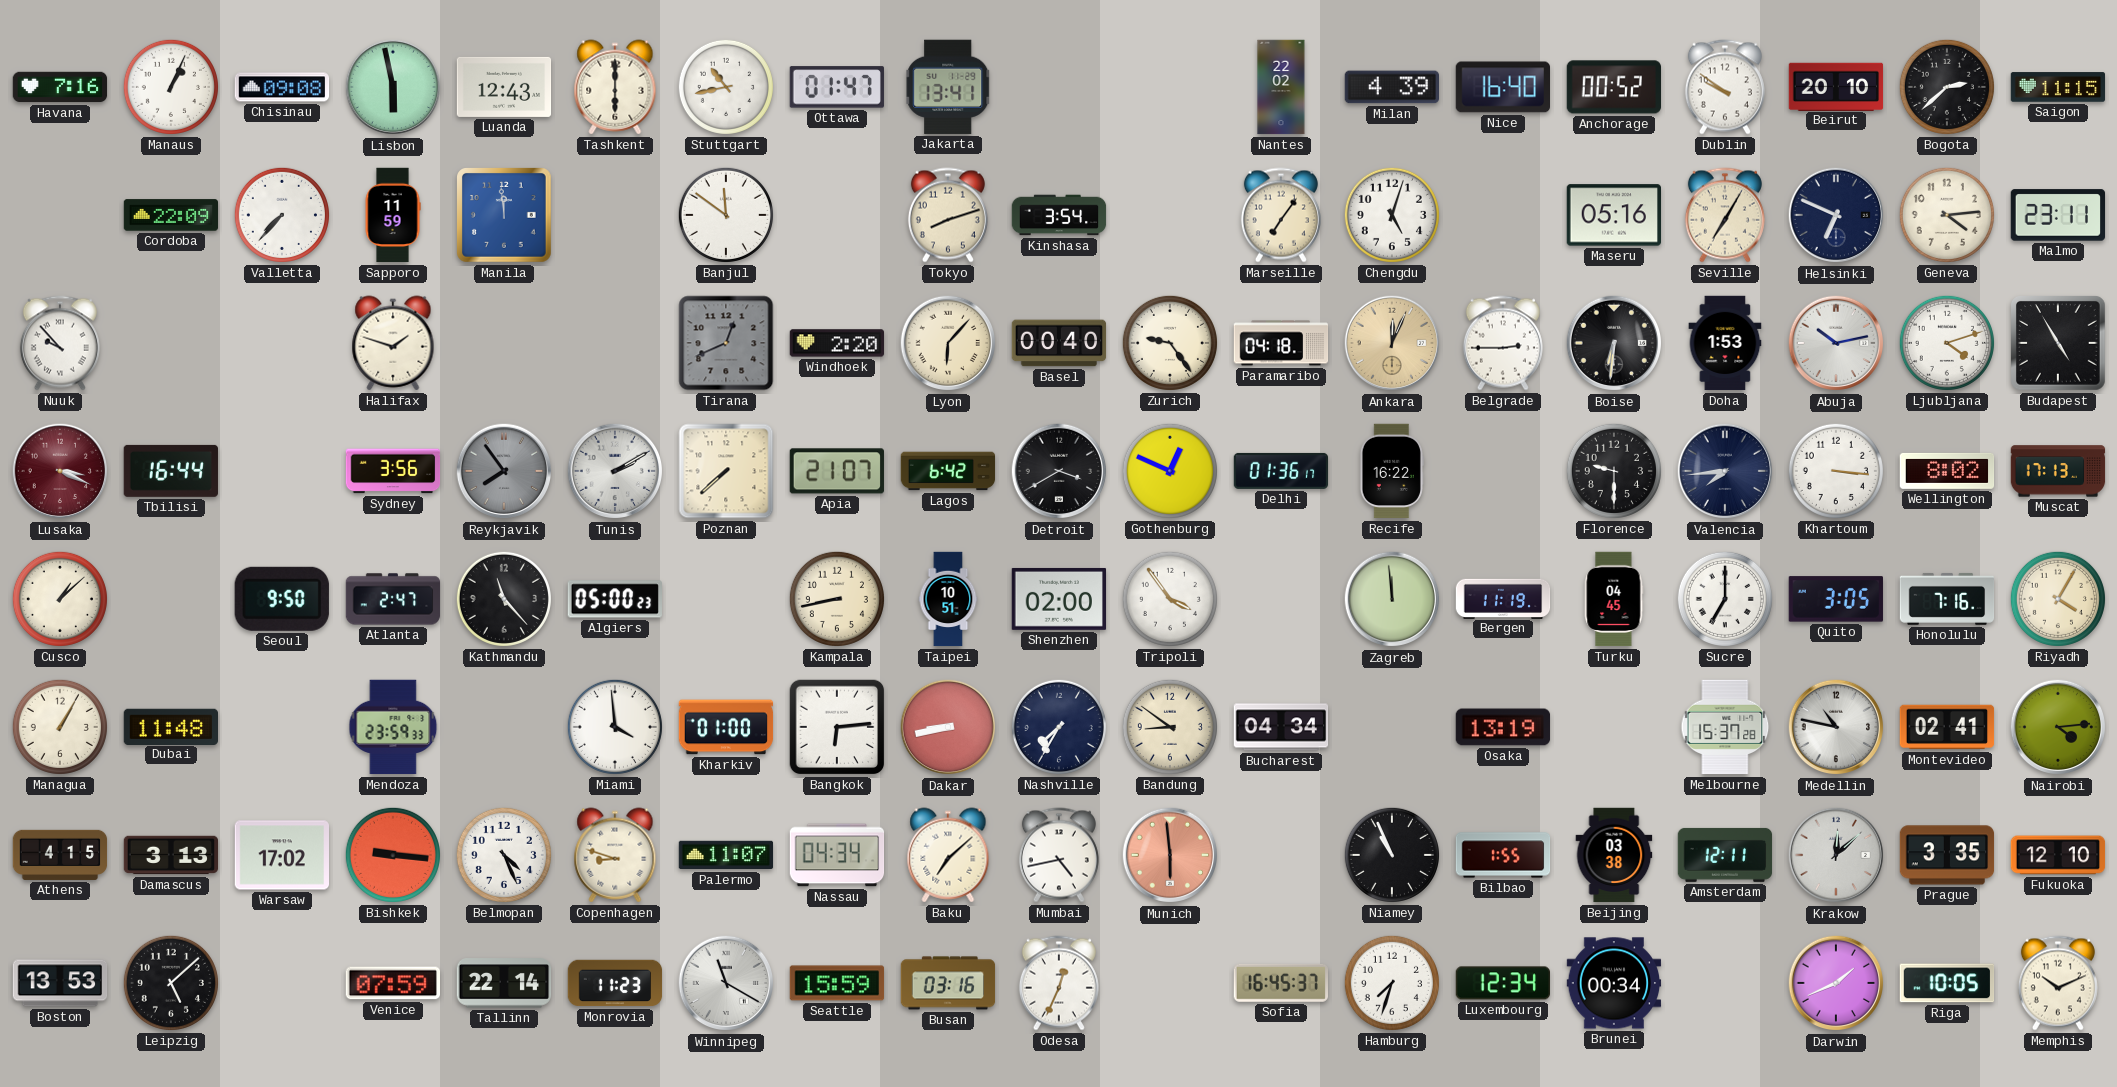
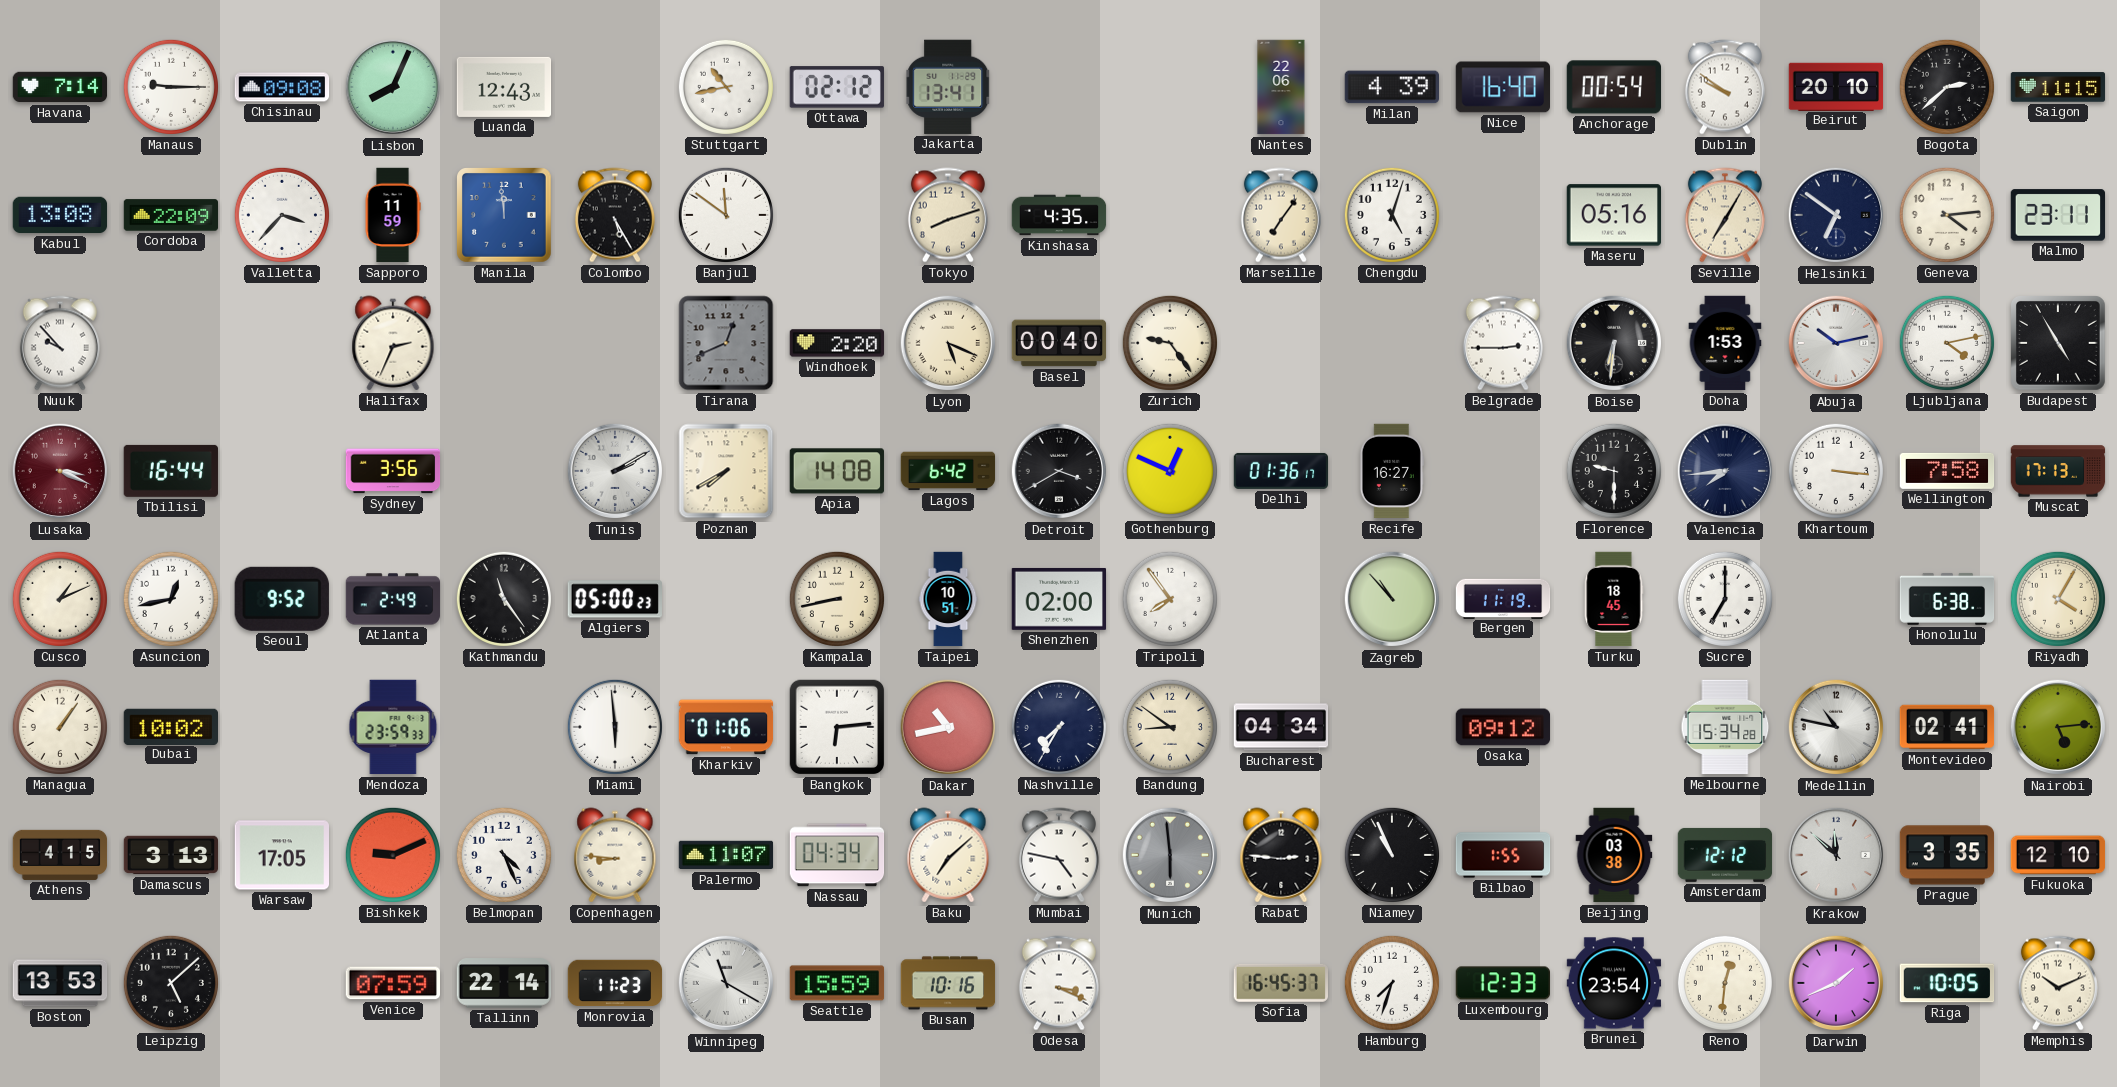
Havana: 7:16 -> 7:14 (60, 87)
Manaus: 1:04 -> 9:15 (171, 87)
Lisbon: 5:58 -> 8:04 (393, 87)
Tashkent: 6:00 -> none (615, 87)
Ottawa: 01:47 -> 02:12 (836, 87)
Nantes: 22:02 -> 22:06 (1281, 87)
Anchorage: 00:52 -> 00:54 (1613, 87)
Kabul: none -> 13:08 (60, 215)
Valletta: 7:37 -> 3:37 (282, 215)
Colombo: none -> 5:25 (615, 215)
Kinshasa: 3:54 -> 4:35 (1059, 215)
Helsinki: 6:49 -> 6:51 (1836, 215)
Halifax: 1:48 -> 2:34 (393, 343)
Lyon: 6:07 -> 5:19 (948, 343)
Paramaribo: 04:18 -> none (1281, 343)
Ankara: 12:04 -> none (1392, 343)
Ljubljana: 4:12 -> 4:13 (1947, 343)
Reykjavik: 7:54 -> none (504, 471)
Poznan: 7:38 -> 7:40 (726, 471)
Apia: 21:07 -> 14:08 (836, 471)
Recife: 16:22 -> 16:27 (1392, 471)
Wellington: 8:02 -> 7:58 (1947, 471)
Cusco: 1:08 -> 1:11 (60, 599)
Asuncion: none -> 12:43 (171, 599)
Seoul: 9:50 -> 9:52 (282, 599)
Atlanta: 2:47 -> 2:49 (393, 599)
Kathmandu: 11:23 -> 11:24 (504, 599)
Tripoli: 3:54 -> 7:54 (1170, 599)
Zagreb: 11:59 -> 10:53 (1392, 599)
Turku: 04:45 -> 18:45 (1614, 599)
Quito: 3:05 -> none (1835, 599)
Honolulu: 7:16 -> 6:38 (1947, 599)
Managua: 1:05 -> 1:06 (60, 727)
Dubai: 11:48 -> 10:02 (170, 726)
Miami: 3:59 -> 5:59 (615, 727)
Kharkiv: 01:00 -> 01:06 (726, 727)
Dakar: 8:43 -> 10:43 (948, 727)
Osaka: 13:19 -> 09:12 (1503, 727)
Melbourne: 15:37 -> 15:34 (1725, 727)
Nairobi: 4:14 -> 5:14 (2058, 727)
Warsaw: 17:02 -> 17:05 (281, 855)
Bishkek: 9:16 -> 9:11 (393, 855)
Copenhagen: 8:48 -> 8:46 (615, 855)
Mumbai: 4:43 -> 4:47 (1059, 855)
Munich dial: salmon -> grey (1170, 855)
Rabat: none -> 2:46 (1281, 855)
Amsterdam: 12:11 -> 12:12 (1725, 855)
Krakow: 12:08 -> 11:52 (1836, 855)
Busan: 03:16 -> 10:16 (948, 983)
Odesa: 12:34 -> 3:19 (1059, 983)
Luxembourg: 12:34 -> 12:33 (1502, 983)
Brunei: 00:34 -> 23:54 (1614, 983)
Reno: none -> 12:31 (1725, 983)
